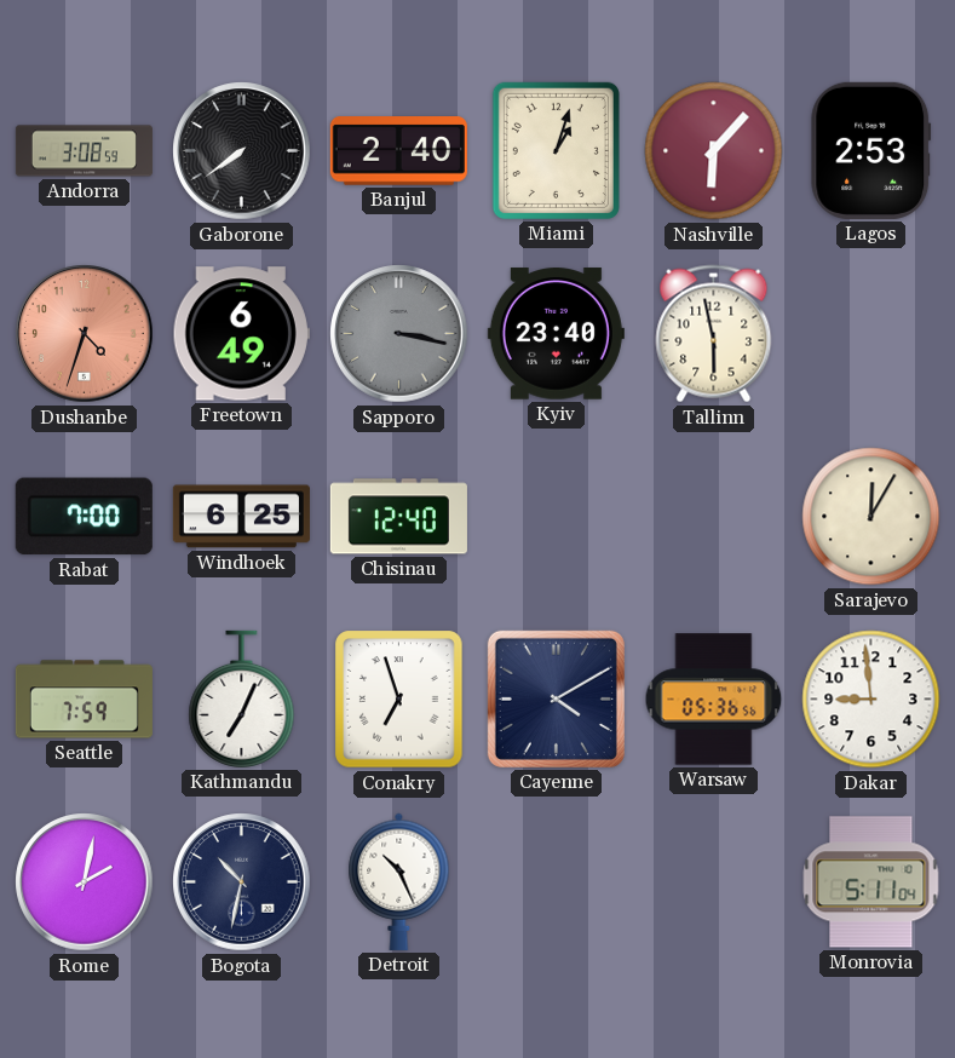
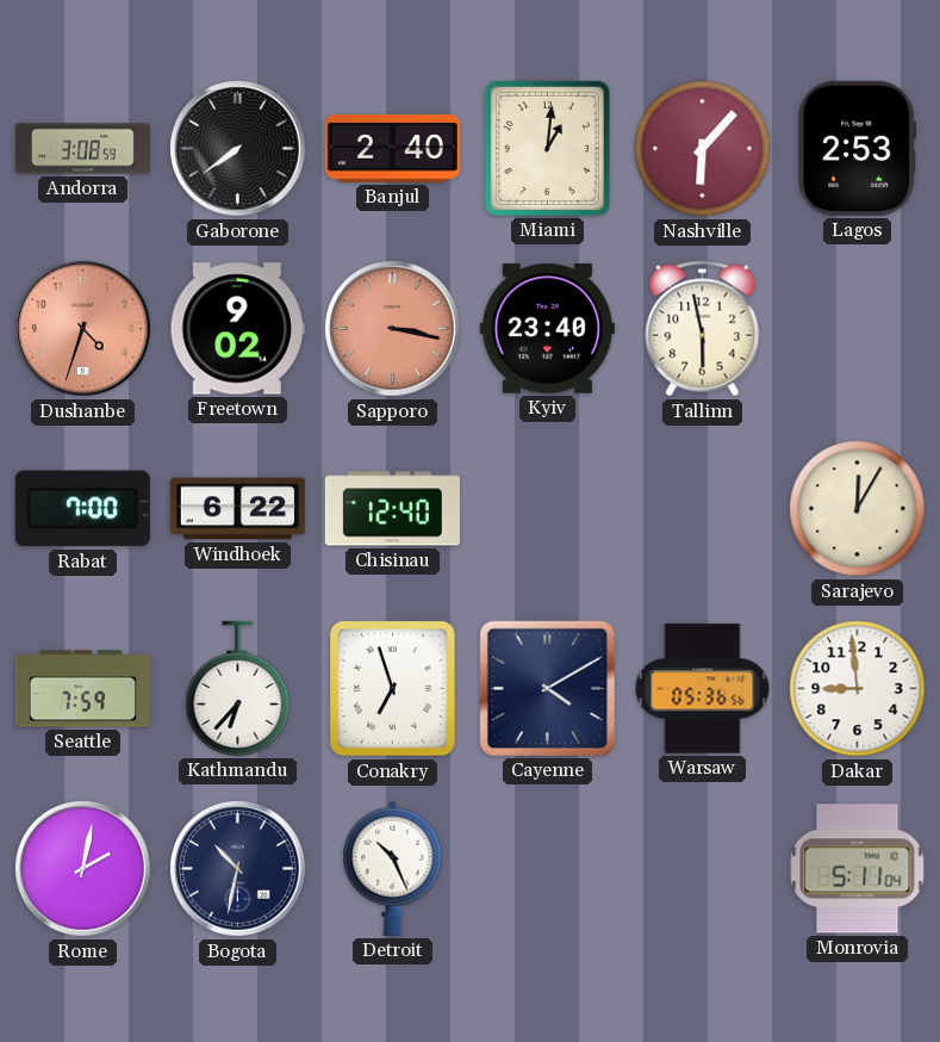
Miami: 1:03 -> 1:01 (547, 148)
Freetown: 6:49 -> 9:02 (237, 329)
Sapporo dial: grey -> salmon (393, 329)
Windhoek: 6:25 -> 6:22 (237, 509)
Kathmandu: 7:04 -> 6:37 (238, 688)
